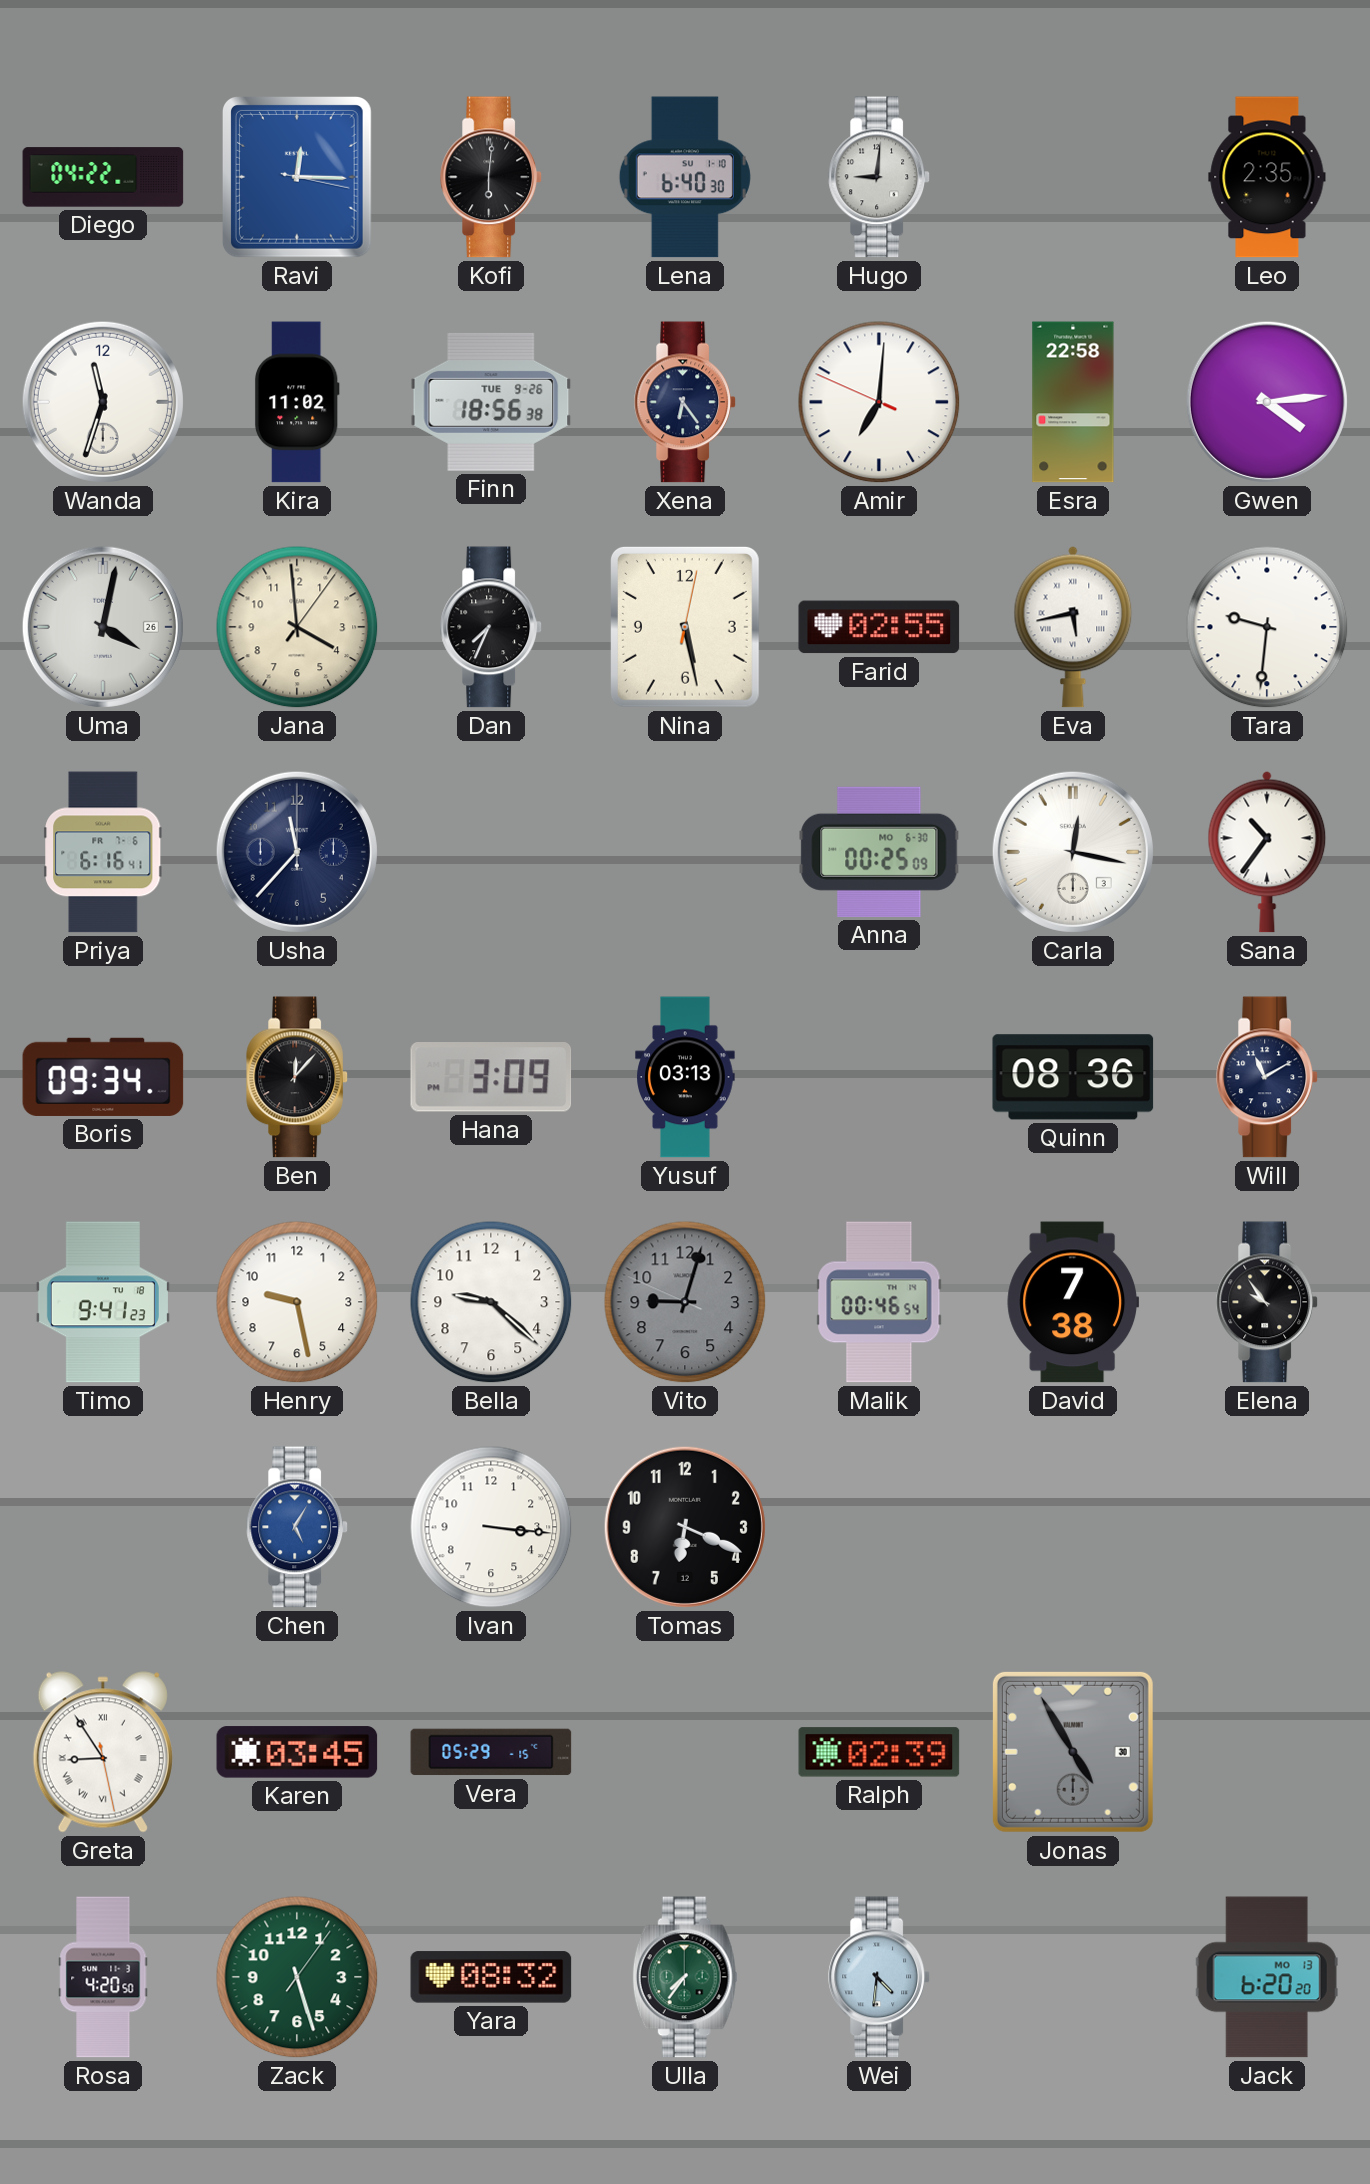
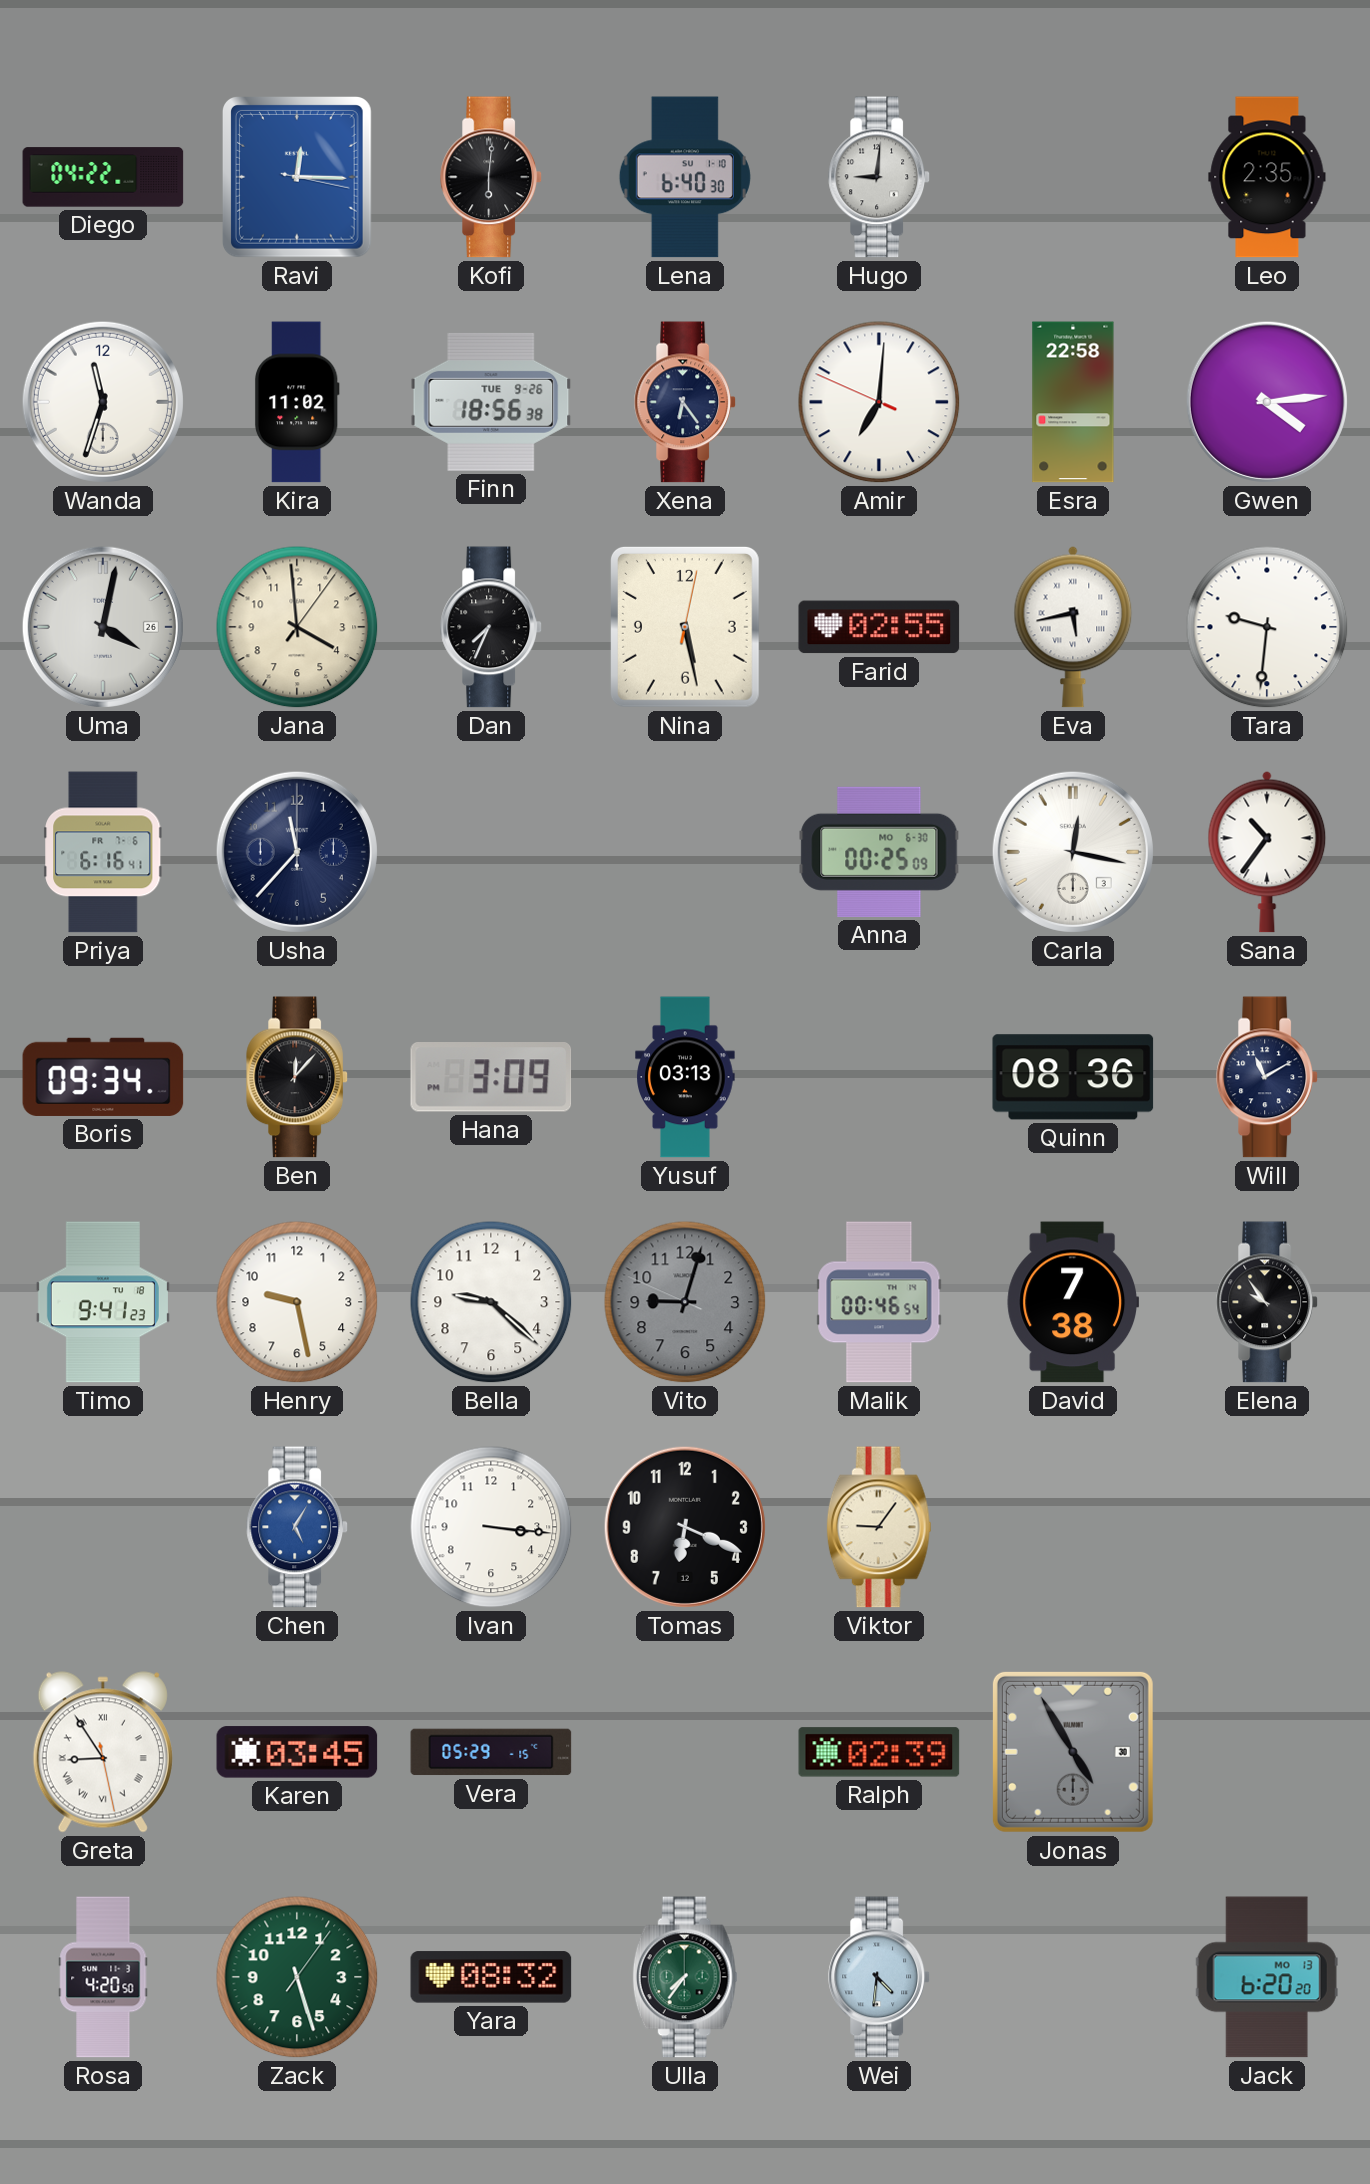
Viktor: none -> 9:06 (879, 1527)
